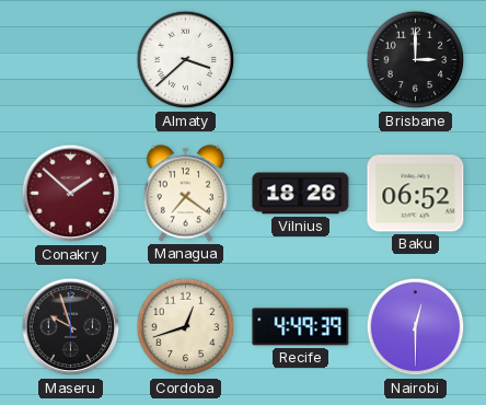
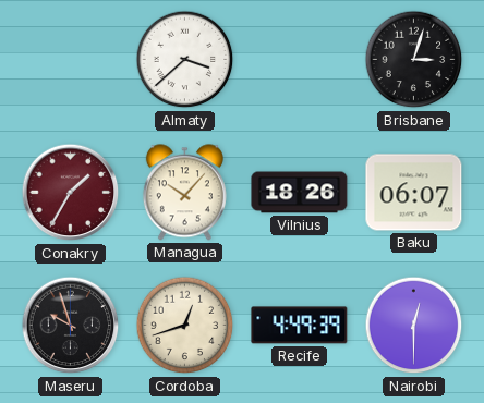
Brisbane: 3:00 -> 3:03 (414, 60)
Conakry: 1:52 -> 1:35 (71, 193)
Managua: 7:21 -> 10:07 (184, 193)
Baku: 06:52 -> 06:07 (414, 193)
